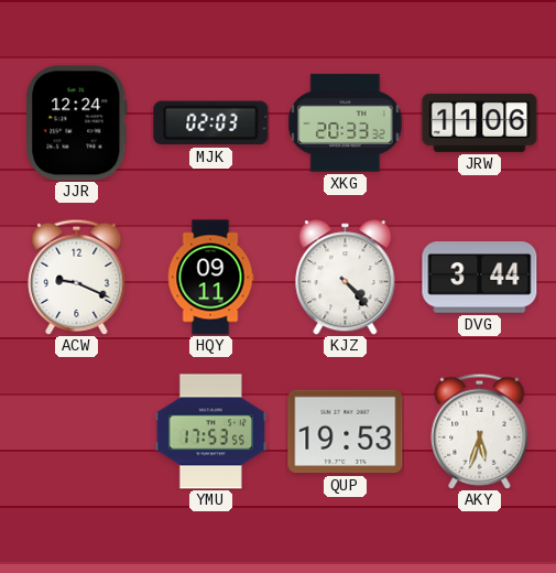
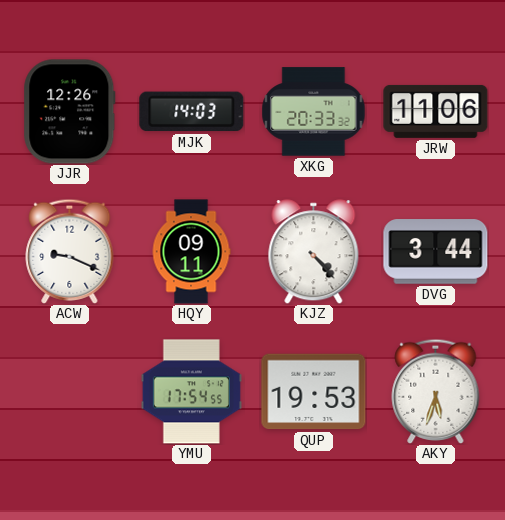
JJR: 12:24 -> 12:26 (70, 112)
MJK: 02:03 -> 14:03 (192, 112)
YMU: 17:53 -> 17:54 (191, 392)
